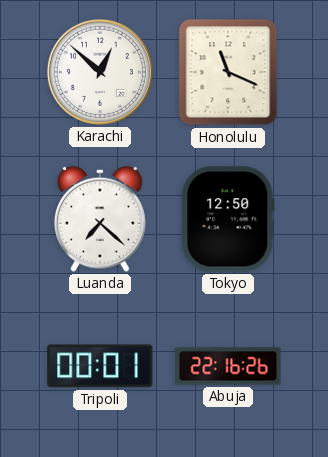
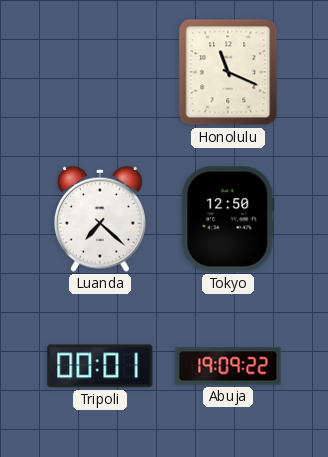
Karachi: 12:52 -> none (100, 72)
Abuja: 22:16 -> 19:09 (228, 366)
